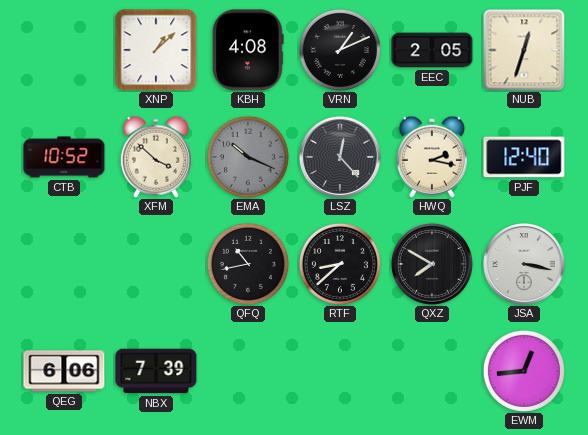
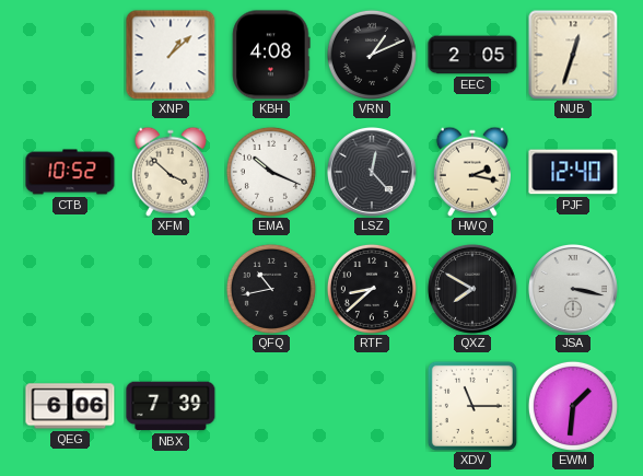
EMA dial: grey -> white (271, 172)
XDV: none -> 11:15 (472, 406)
EWM: 12:44 -> 1:31 (573, 406)
